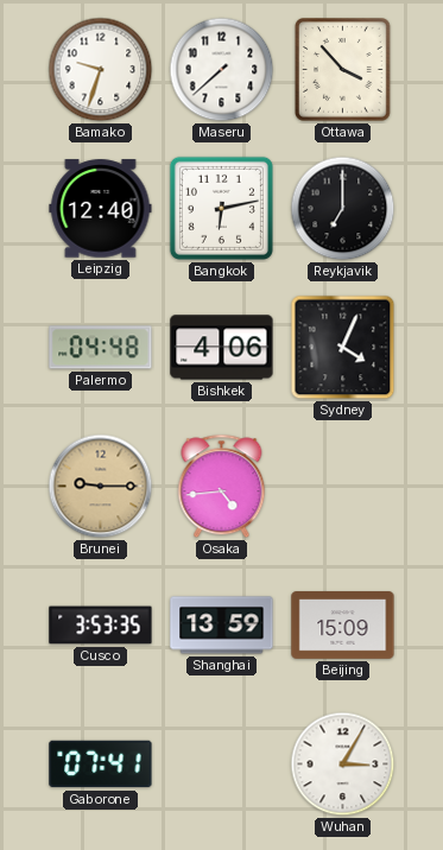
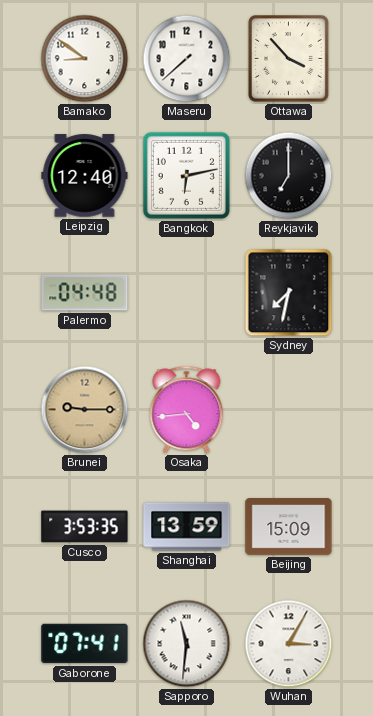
Bamako: 9:33 -> 8:51 (85, 59)
Bishkek: 4:06 -> none (222, 348)
Sydney: 4:04 -> 7:32 (289, 293)
Sapporo: none -> 11:31 (187, 644)
